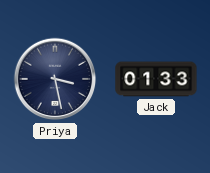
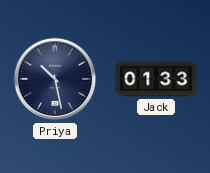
Priya: 3:28 -> 10:28 (55, 79)
